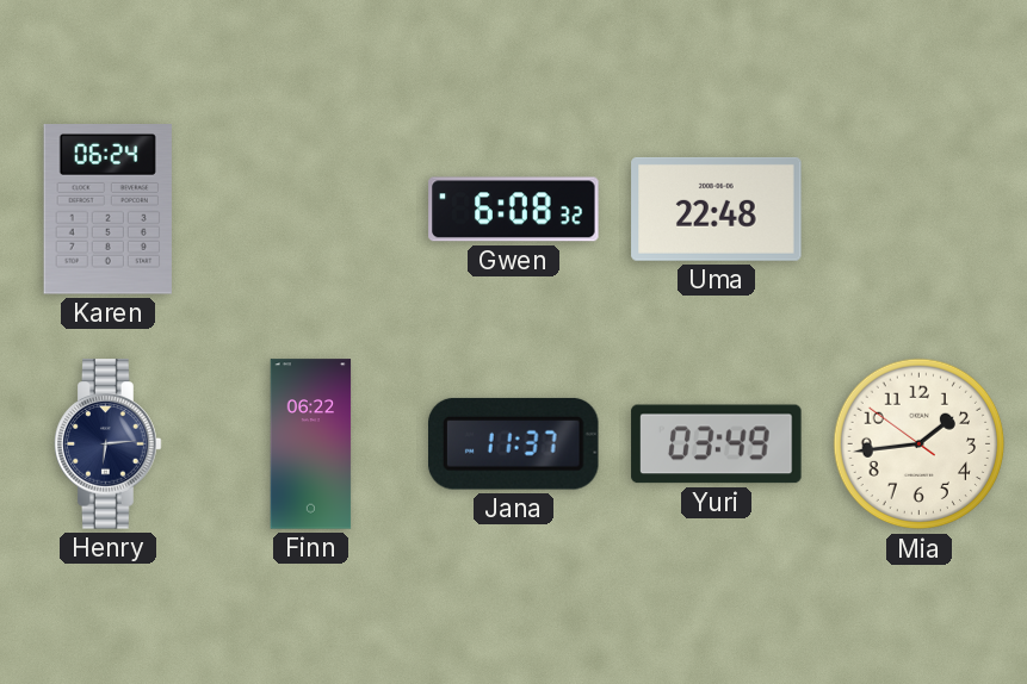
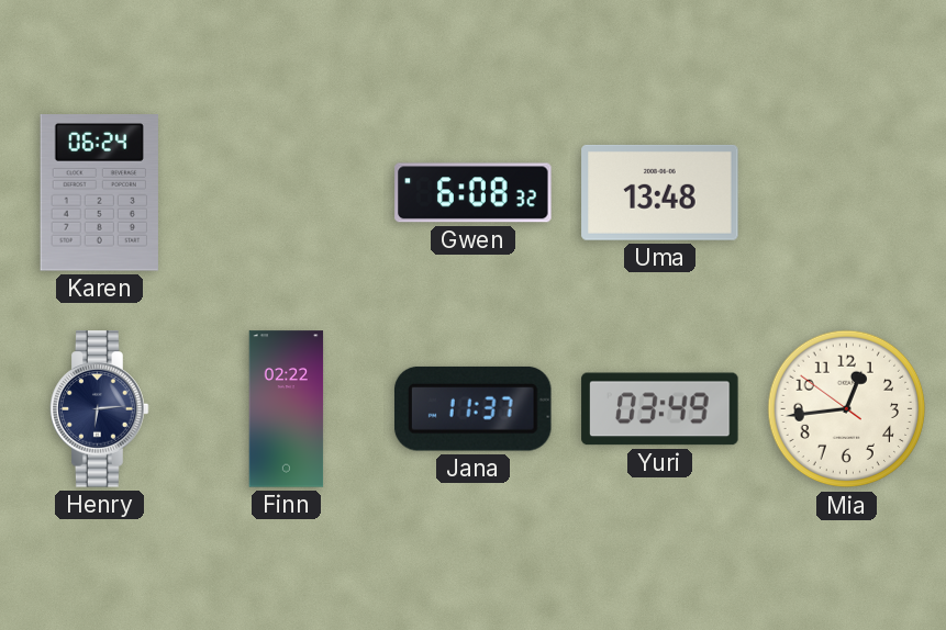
Uma: 22:48 -> 13:48 (660, 192)
Finn: 06:22 -> 02:22 (287, 409)
Mia: 1:43 -> 12:43 (847, 409)
